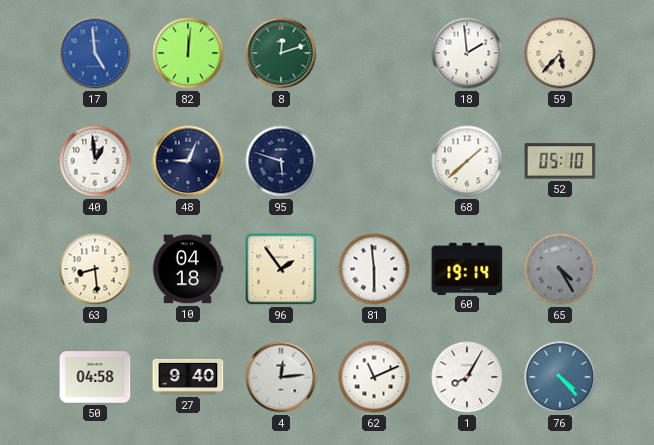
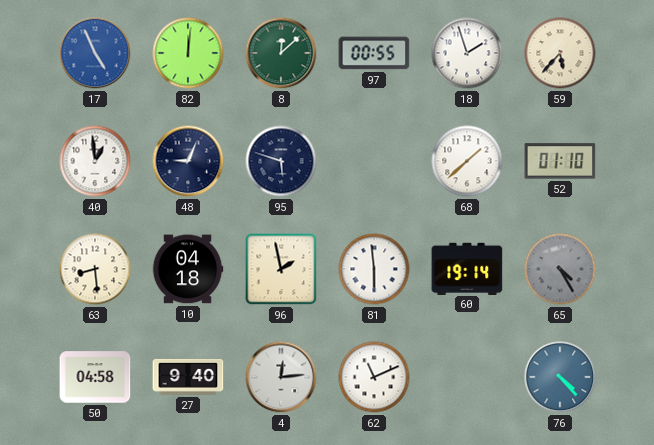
17: 4:59 -> 4:56 (95, 53)
8: 12:12 -> 12:08 (281, 53)
97: none -> 00:55 (374, 53)
18: 1:59 -> 1:57 (467, 53)
52: 05:10 -> 01:10 (560, 161)
96: 1:54 -> 1:58 (281, 269)
1: 8:05 -> none (467, 377)
